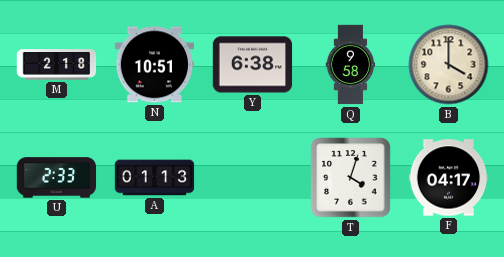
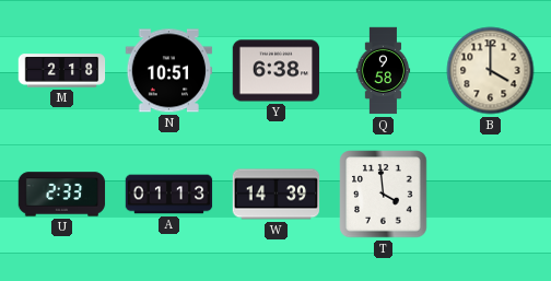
W: none -> 14:39 (277, 195)
T: 4:03 -> 3:59 (384, 195)
F: 04:17 -> none (449, 178)
